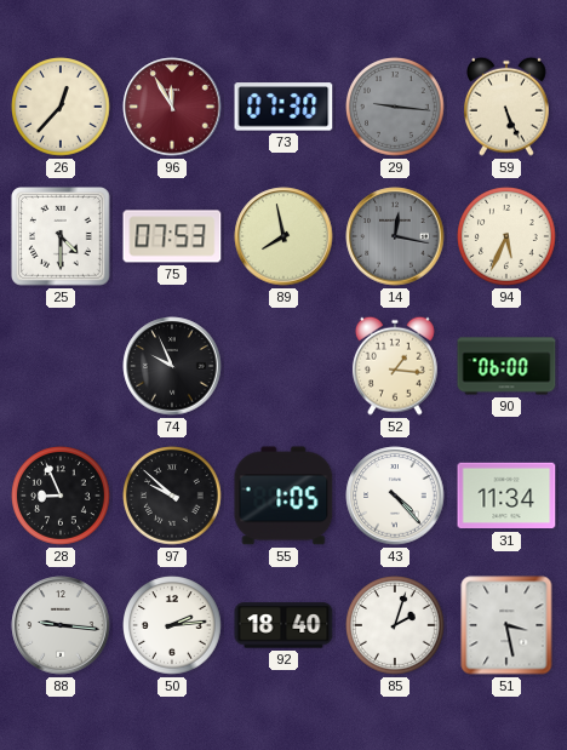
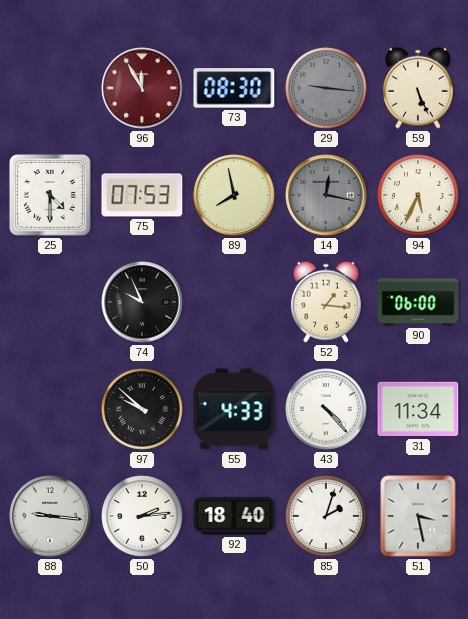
26: 12:37 -> none (61, 107)
73: 07:30 -> 08:30 (234, 88)
28: 8:56 -> none (61, 496)
55: 1:05 -> 4:33 (234, 409)
